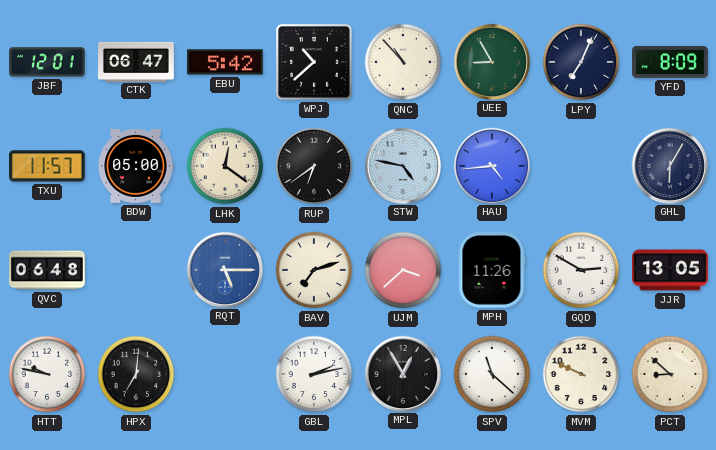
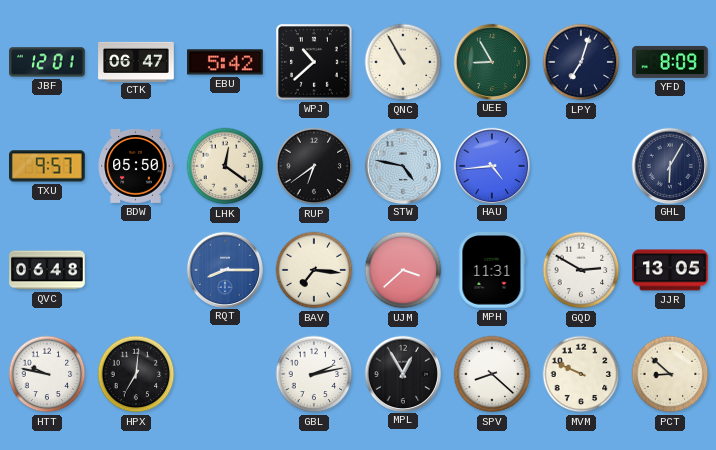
QNC: 10:53 -> 10:55 (403, 62)
LPY: 7:04 -> 7:03 (581, 62)
TXU: 11:57 -> 9:57 (48, 166)
BDW: 05:00 -> 05:50 (136, 167)
RQT: 5:15 -> 8:15 (224, 269)
BAV: 7:12 -> 7:16 (314, 270)
MPH: 11:26 -> 11:31 (492, 270)
SPV: 11:22 -> 8:22 (492, 374)
